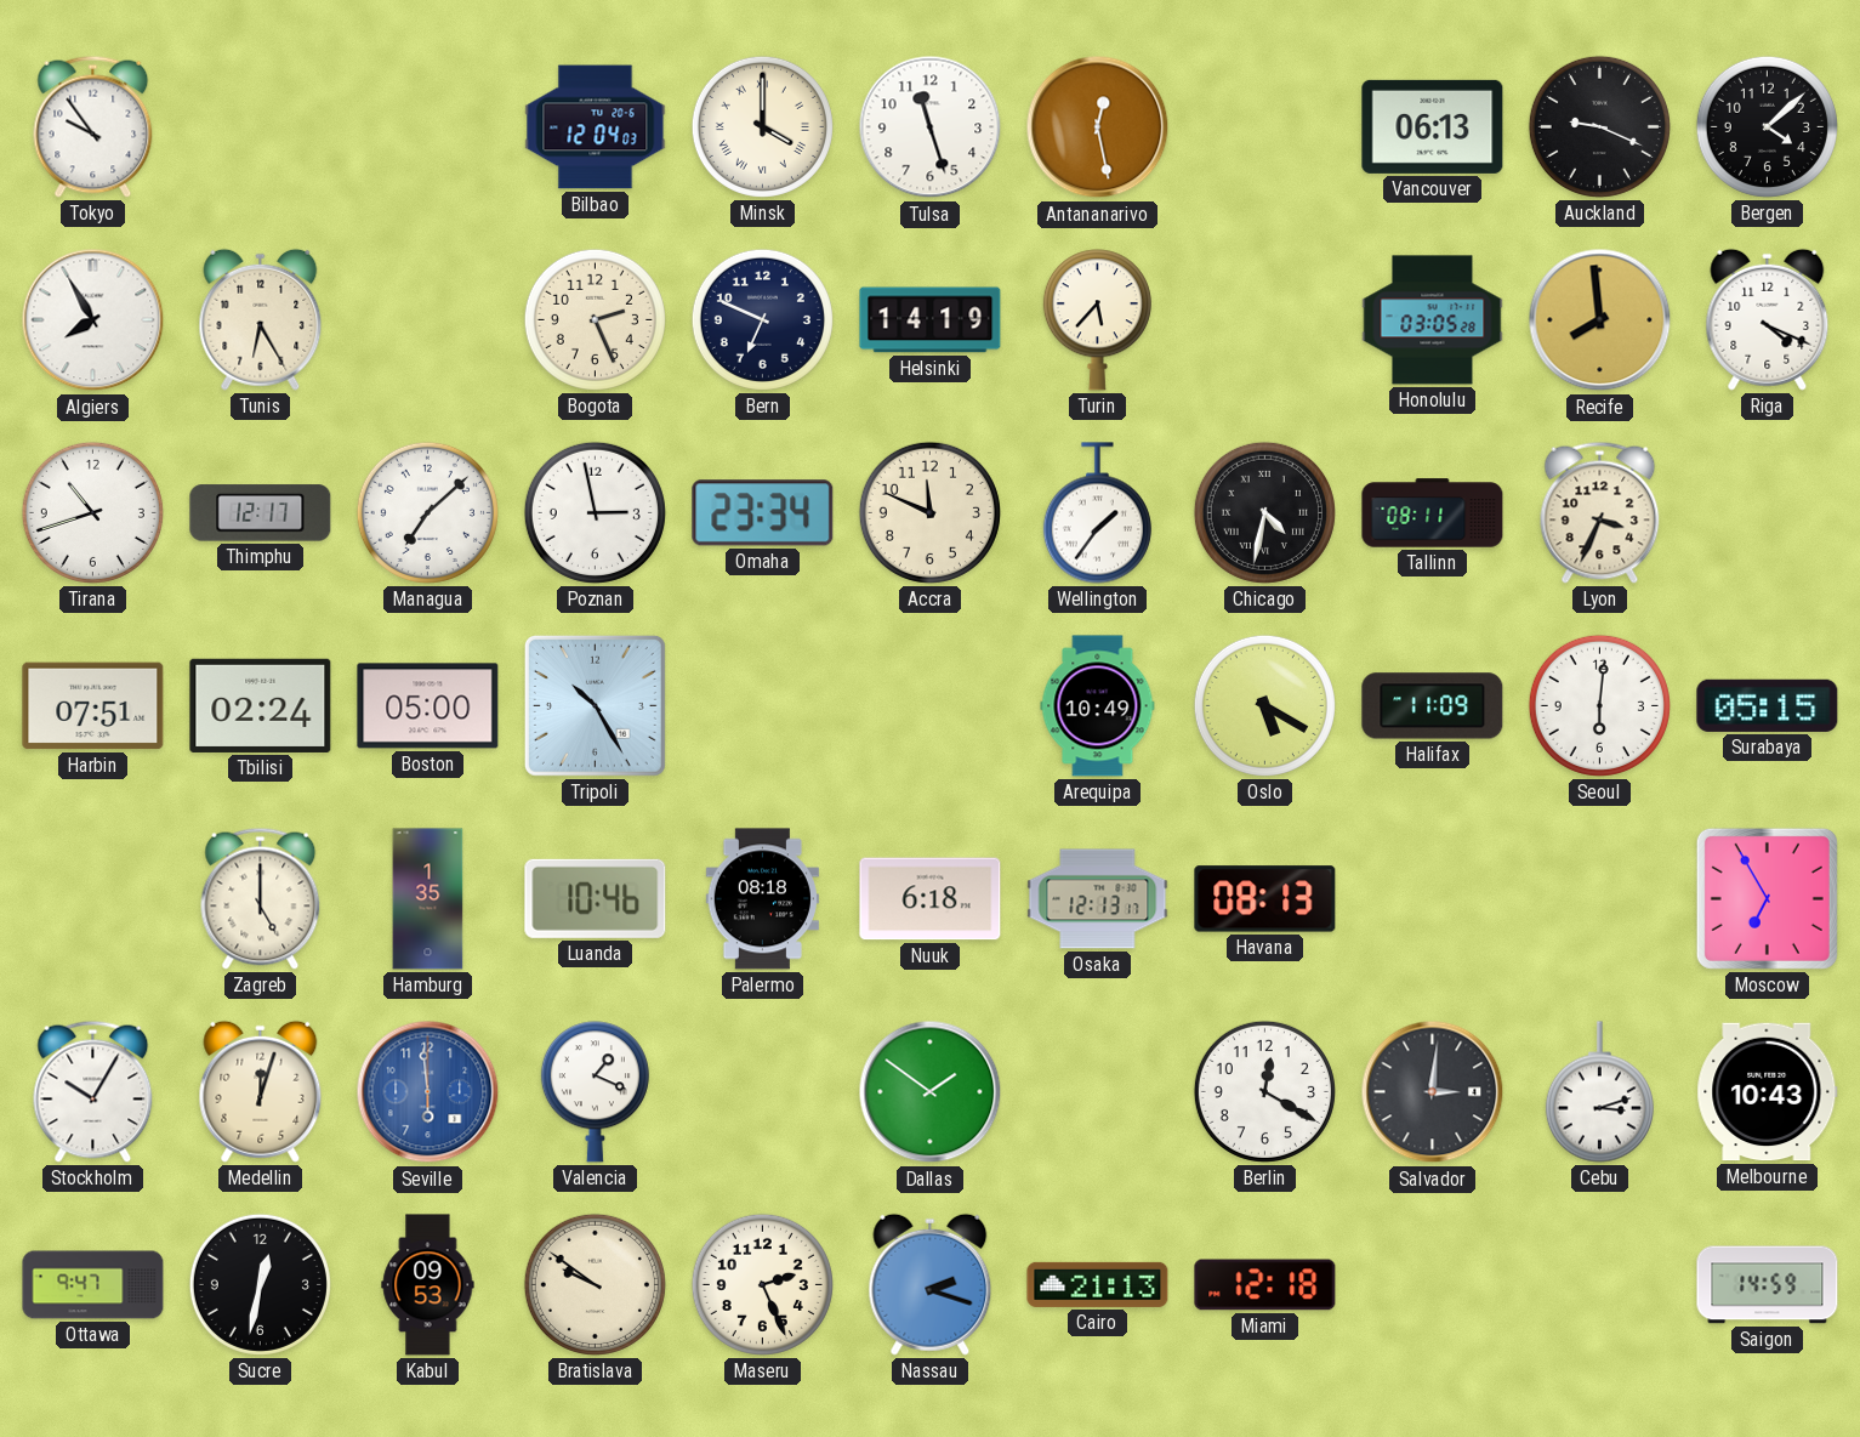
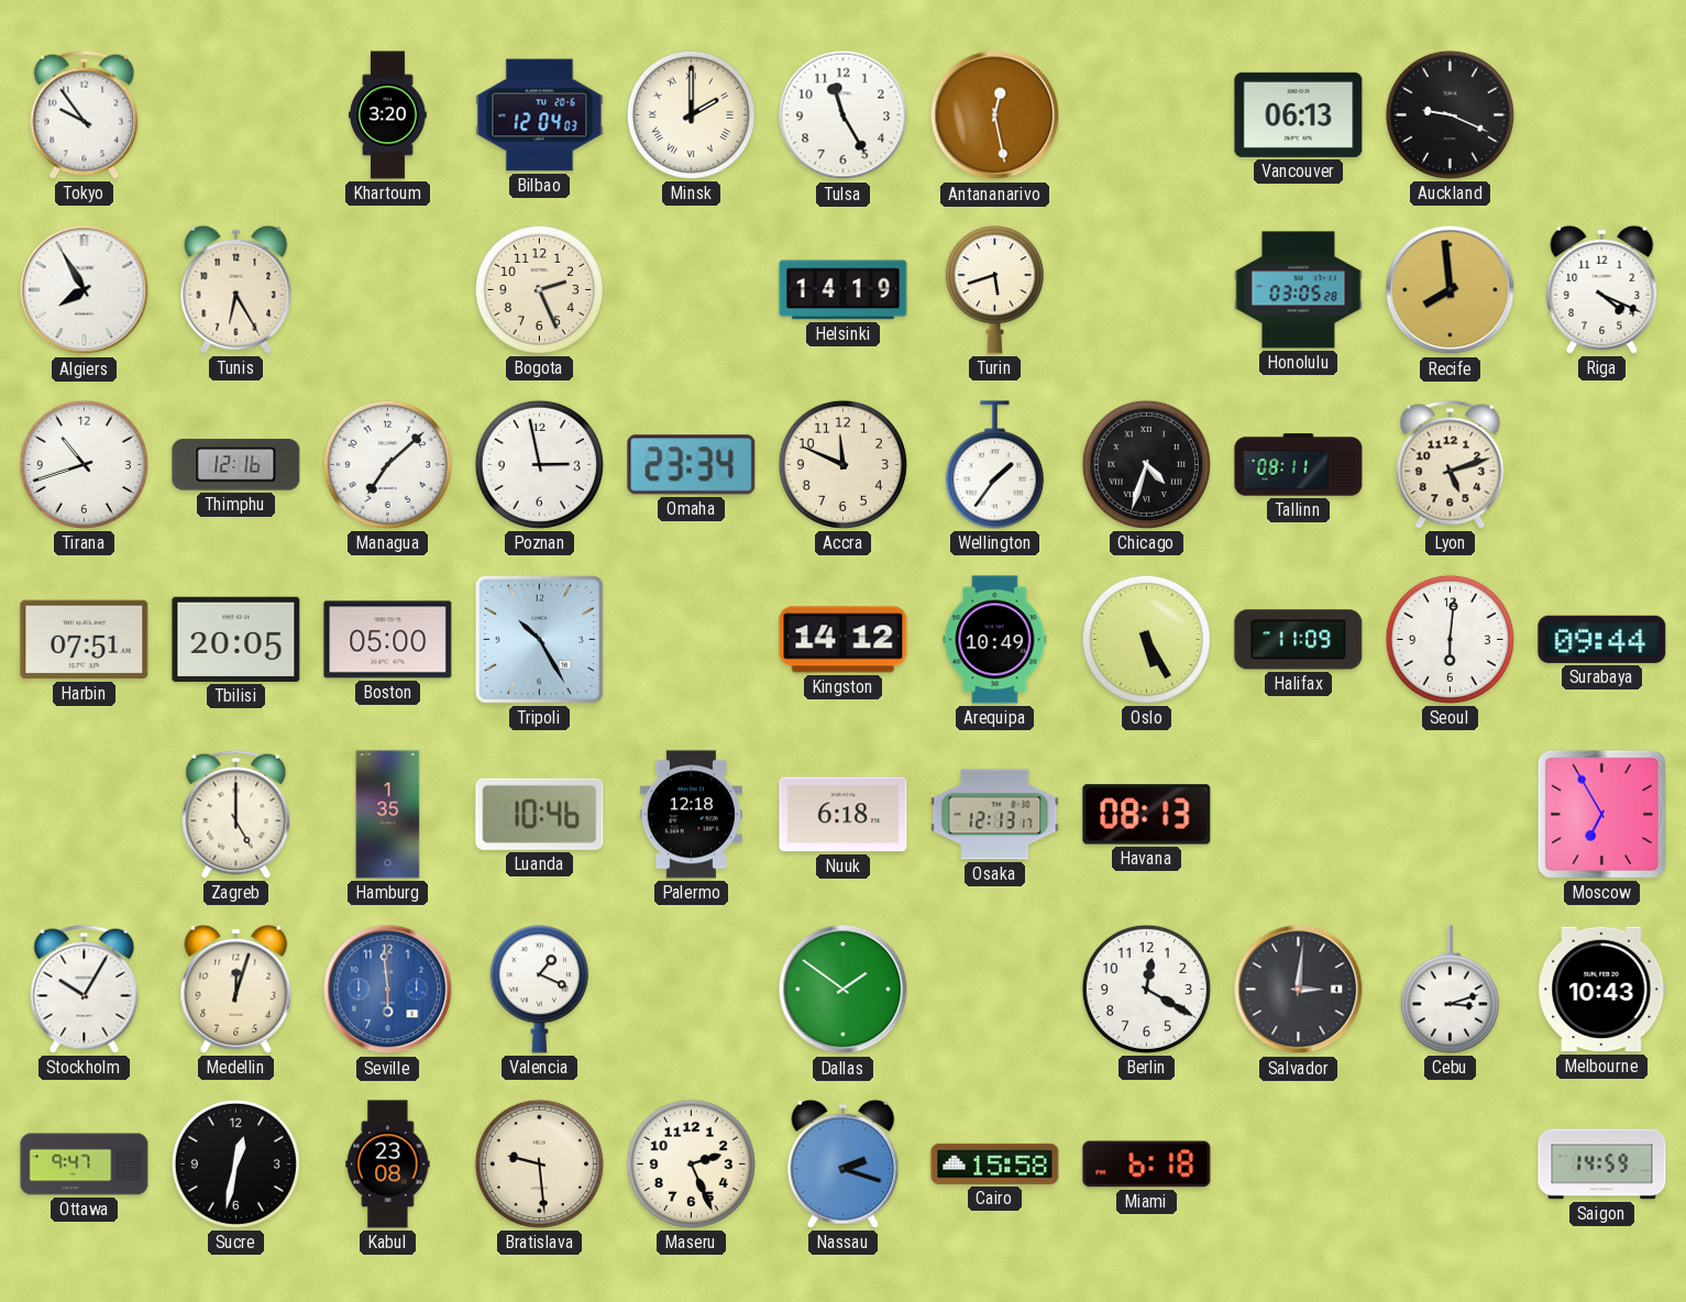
Khartoum: none -> 3:20 (387, 115)
Minsk: 4:00 -> 2:00 (691, 114)
Tulsa: 11:27 -> 11:25 (844, 115)
Bergen: 4:08 -> none (1767, 126)
Bern: 6:49 -> none (762, 319)
Turin: 5:37 -> 5:42 (994, 290)
Thimphu: 12:17 -> 12:16 (236, 465)
Chicago: 4:32 -> 4:33 (1146, 464)
Lyon: 3:34 -> 5:12 (1451, 464)
Tbilisi: 02:24 -> 20:05 (236, 639)
Kingston: none -> 14:12 (844, 640)
Oslo: 5:20 -> 5:25 (1146, 639)
Surabaya: 05:15 -> 09:44 (1602, 639)
Palermo: 08:18 -> 12:18 (691, 815)
Kabul: 09:53 -> 23:08 (388, 1165)
Bratislava: 9:51 -> 9:29 (539, 1163)
Cairo: 21:13 -> 15:58 (995, 1163)
Miami: 12:18 -> 6:18 (1147, 1165)
